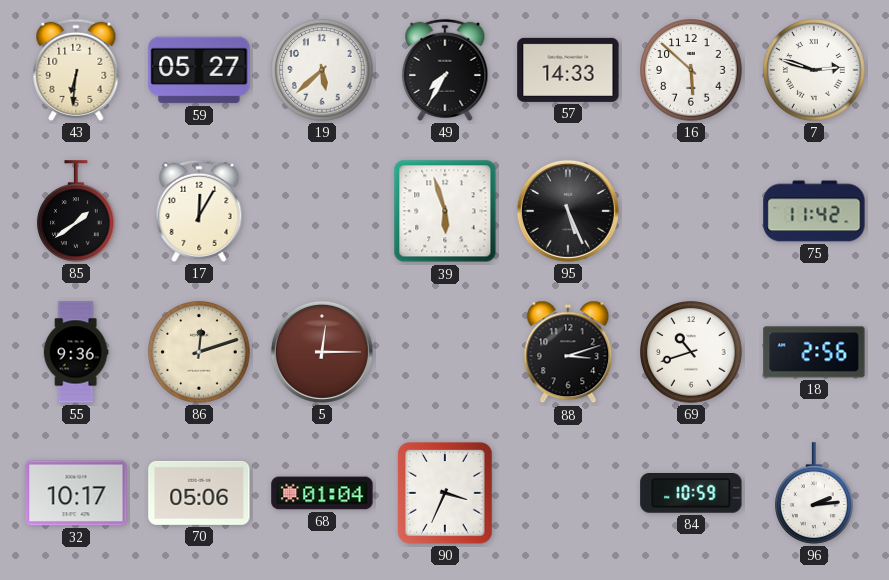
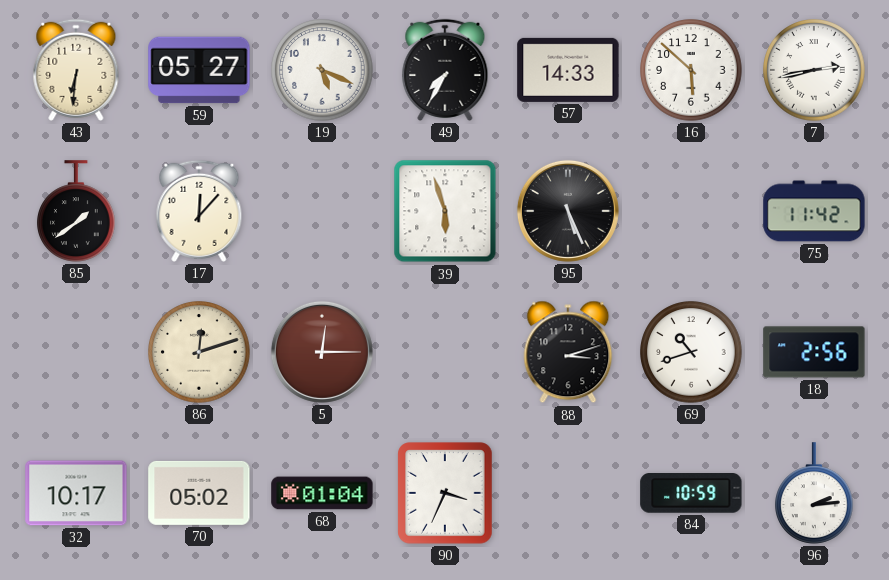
19: 5:38 -> 5:19 (322, 70)
7: 2:48 -> 2:43 (814, 70)
17: 12:05 -> 12:07 (199, 211)
55: 9:36 -> none (76, 352)
70: 05:06 -> 05:02 (199, 493)
